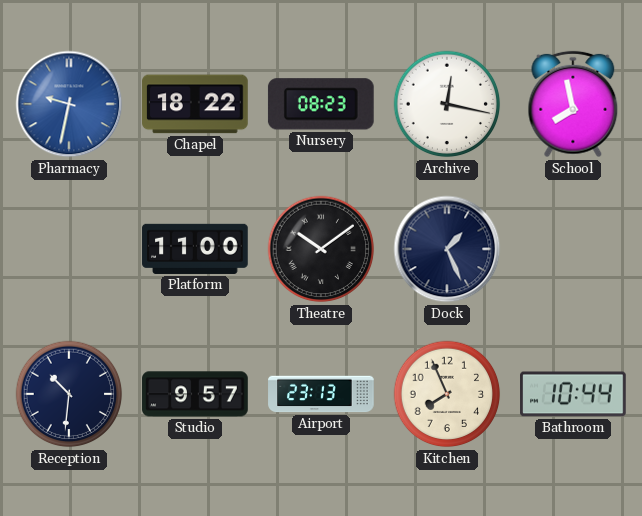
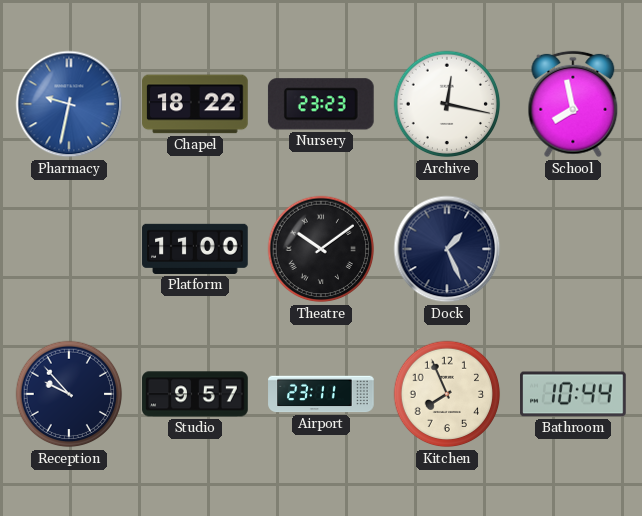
Nursery: 08:23 -> 23:23 (321, 104)
Reception: 10:31 -> 9:53 (69, 394)
Airport: 23:13 -> 23:11 (321, 394)
